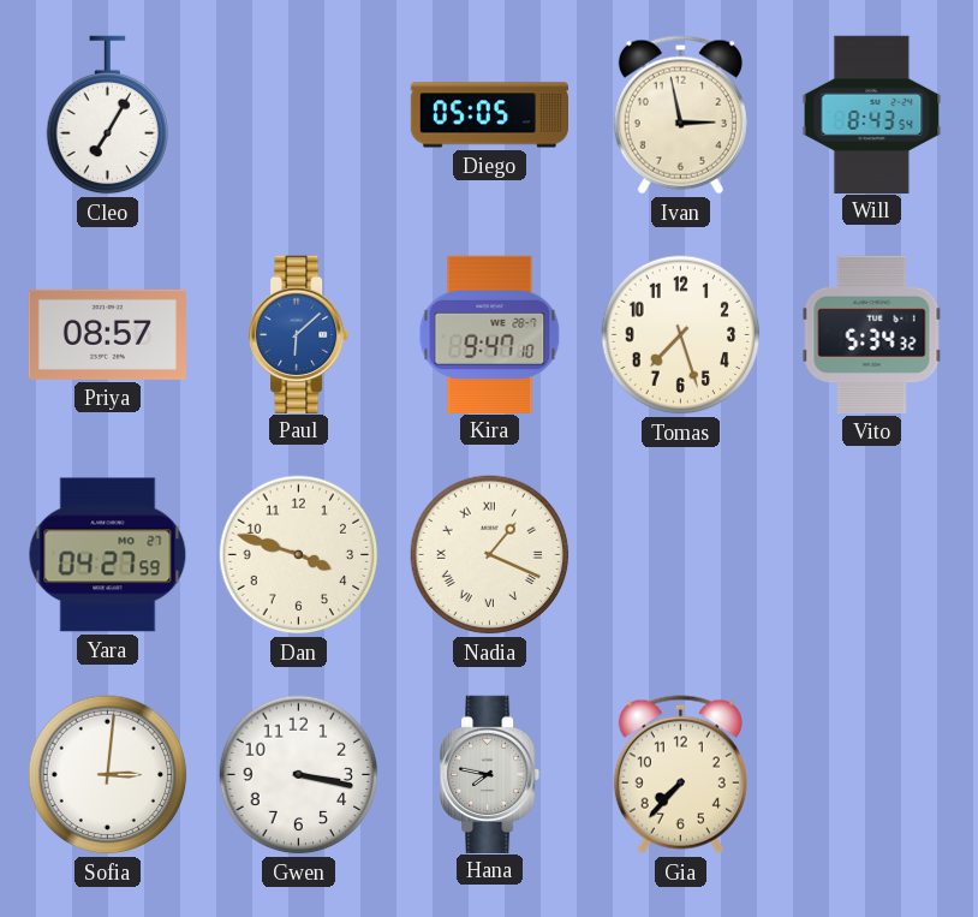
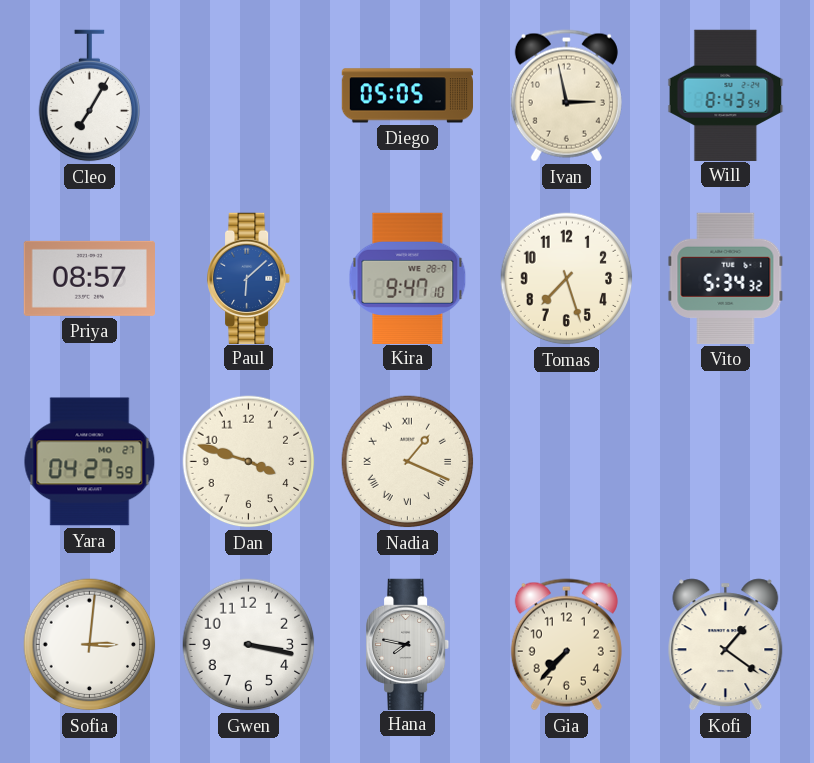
Kofi: none -> 1:21 (726, 645)
